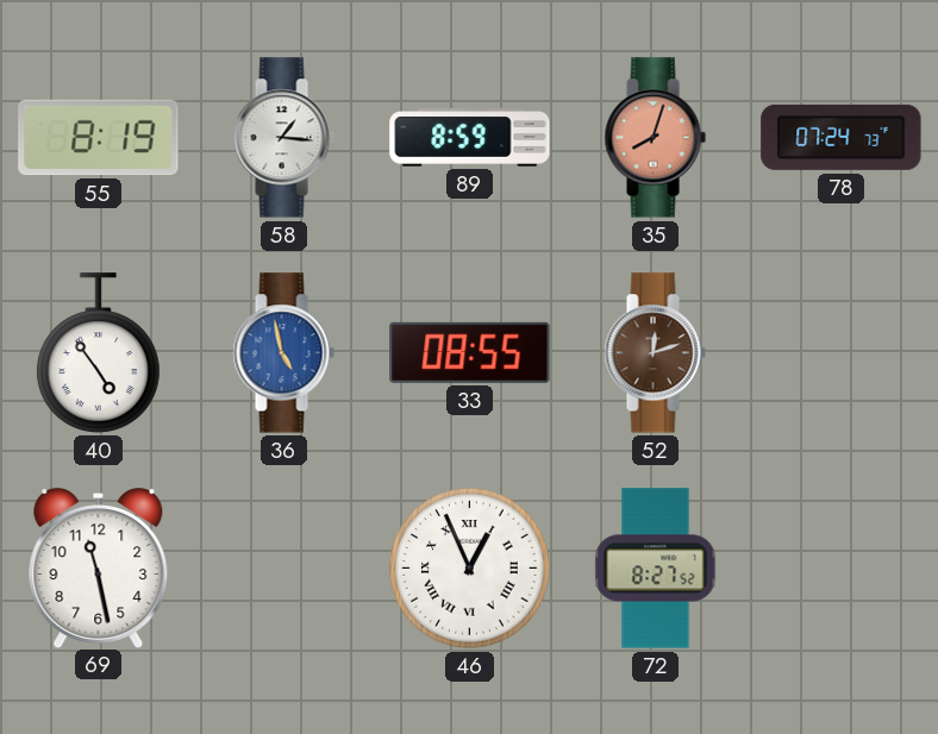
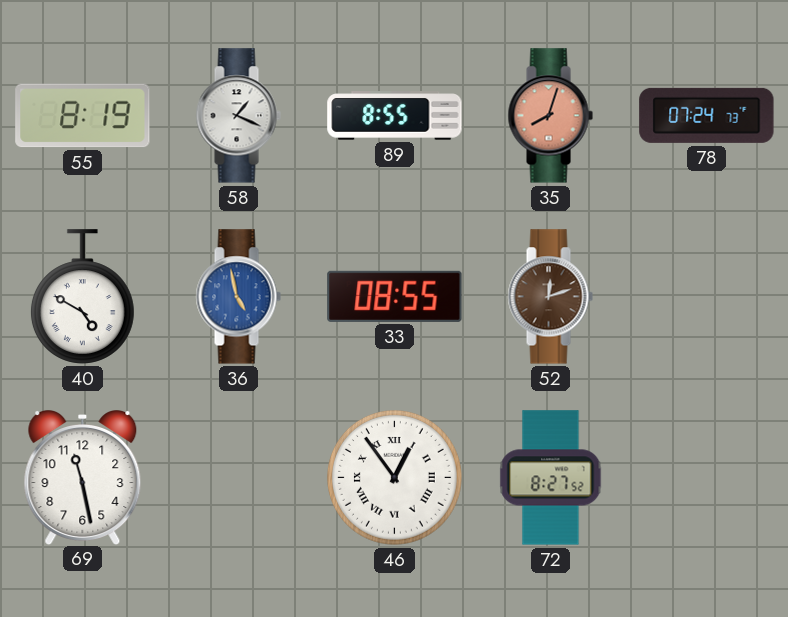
58: 1:16 -> 1:19 (238, 116)
89: 8:59 -> 8:55 (395, 116)
40: 4:54 -> 4:50 (82, 297)
46: 12:56 -> 12:54 (394, 477)
